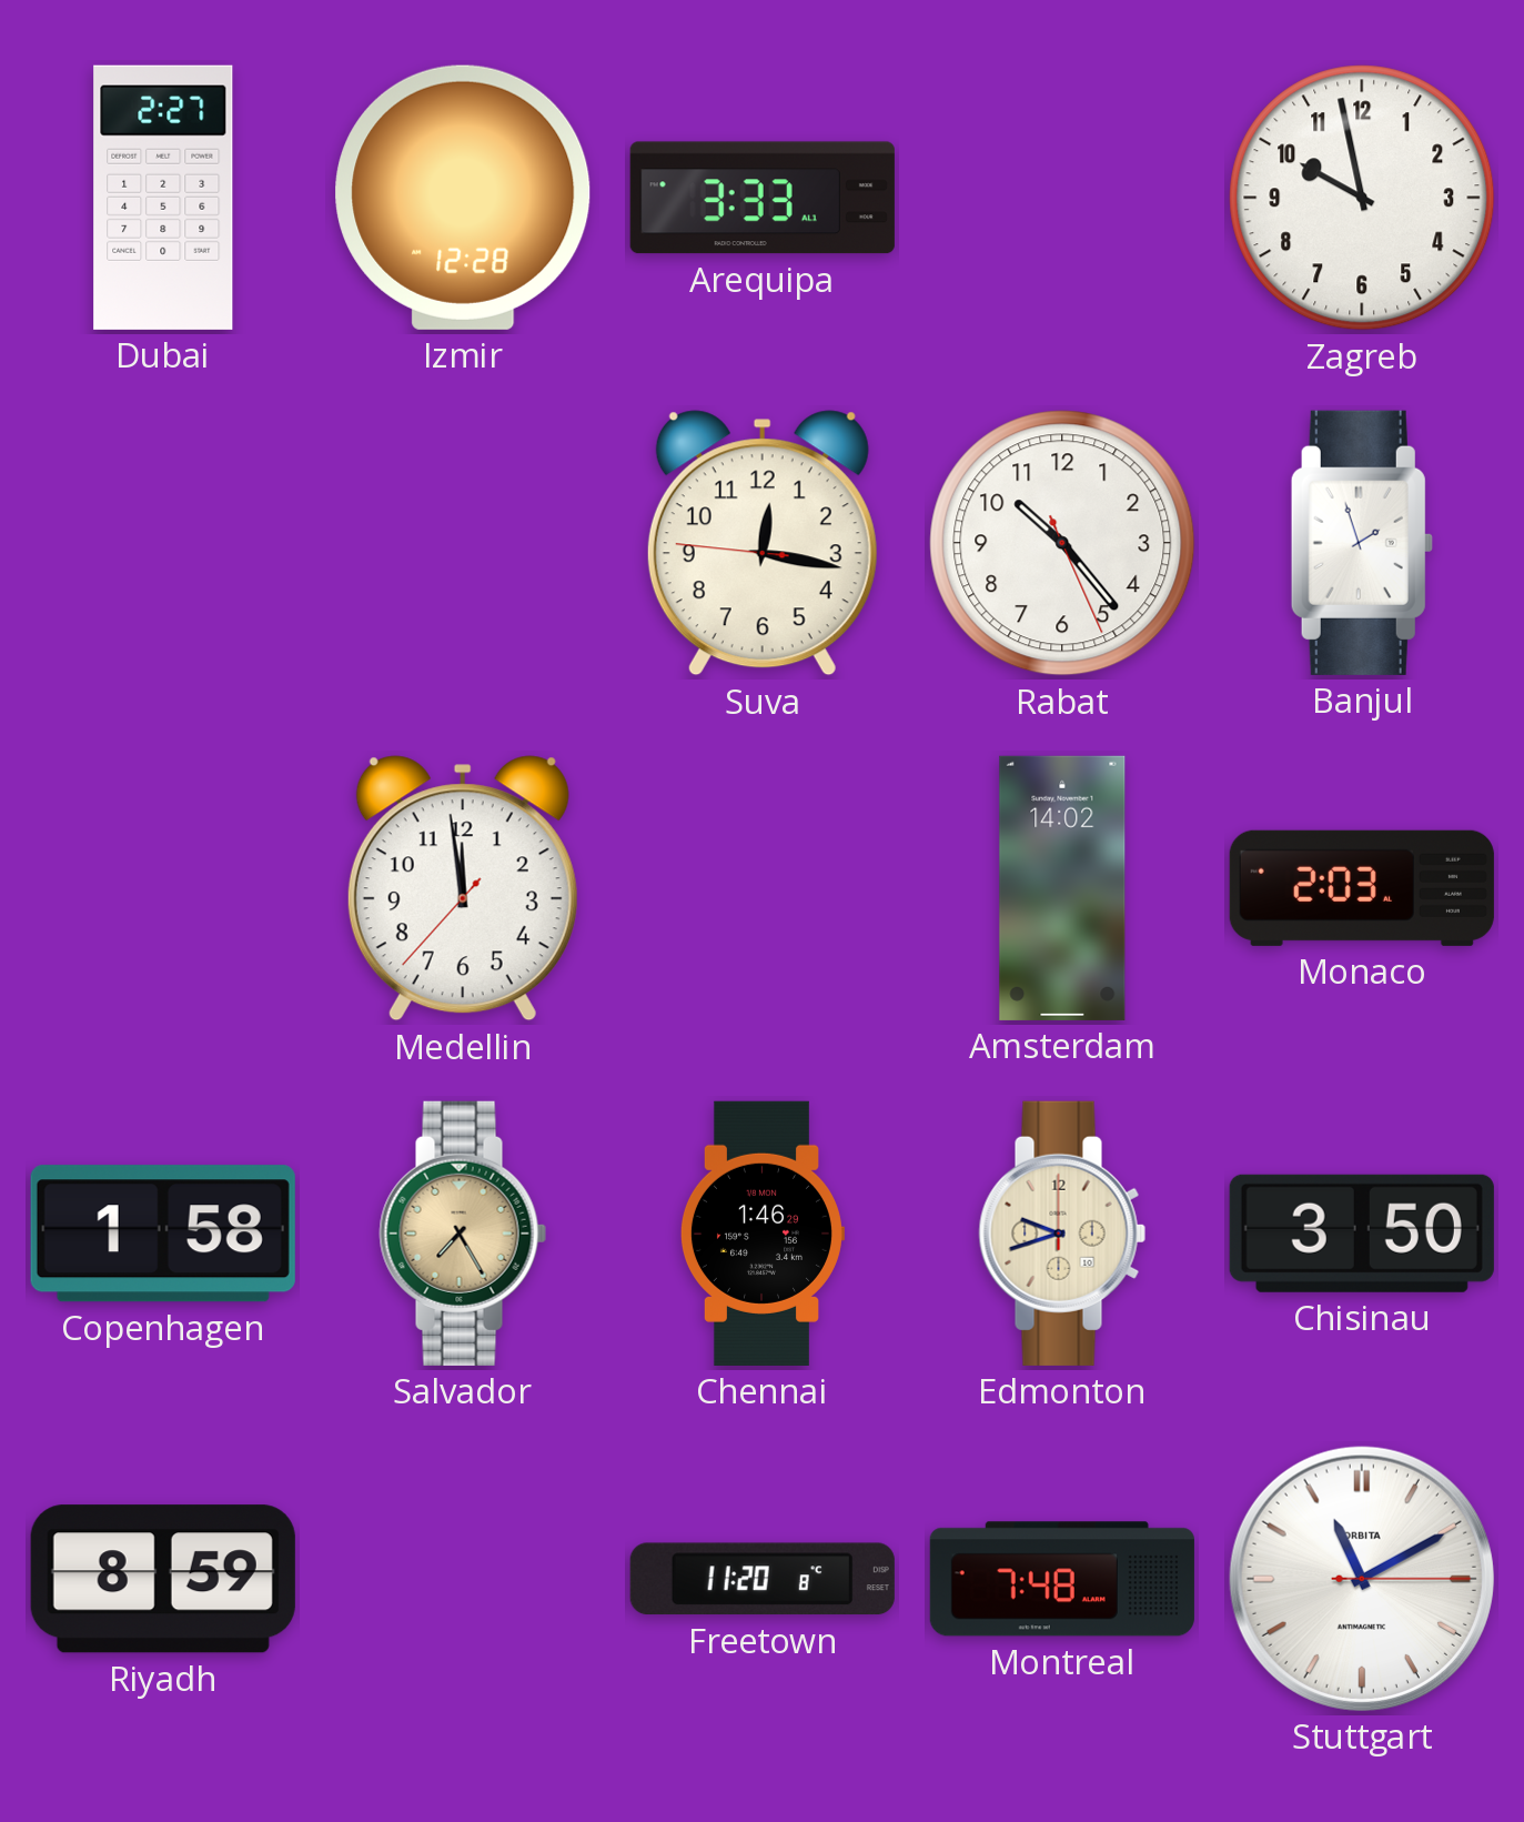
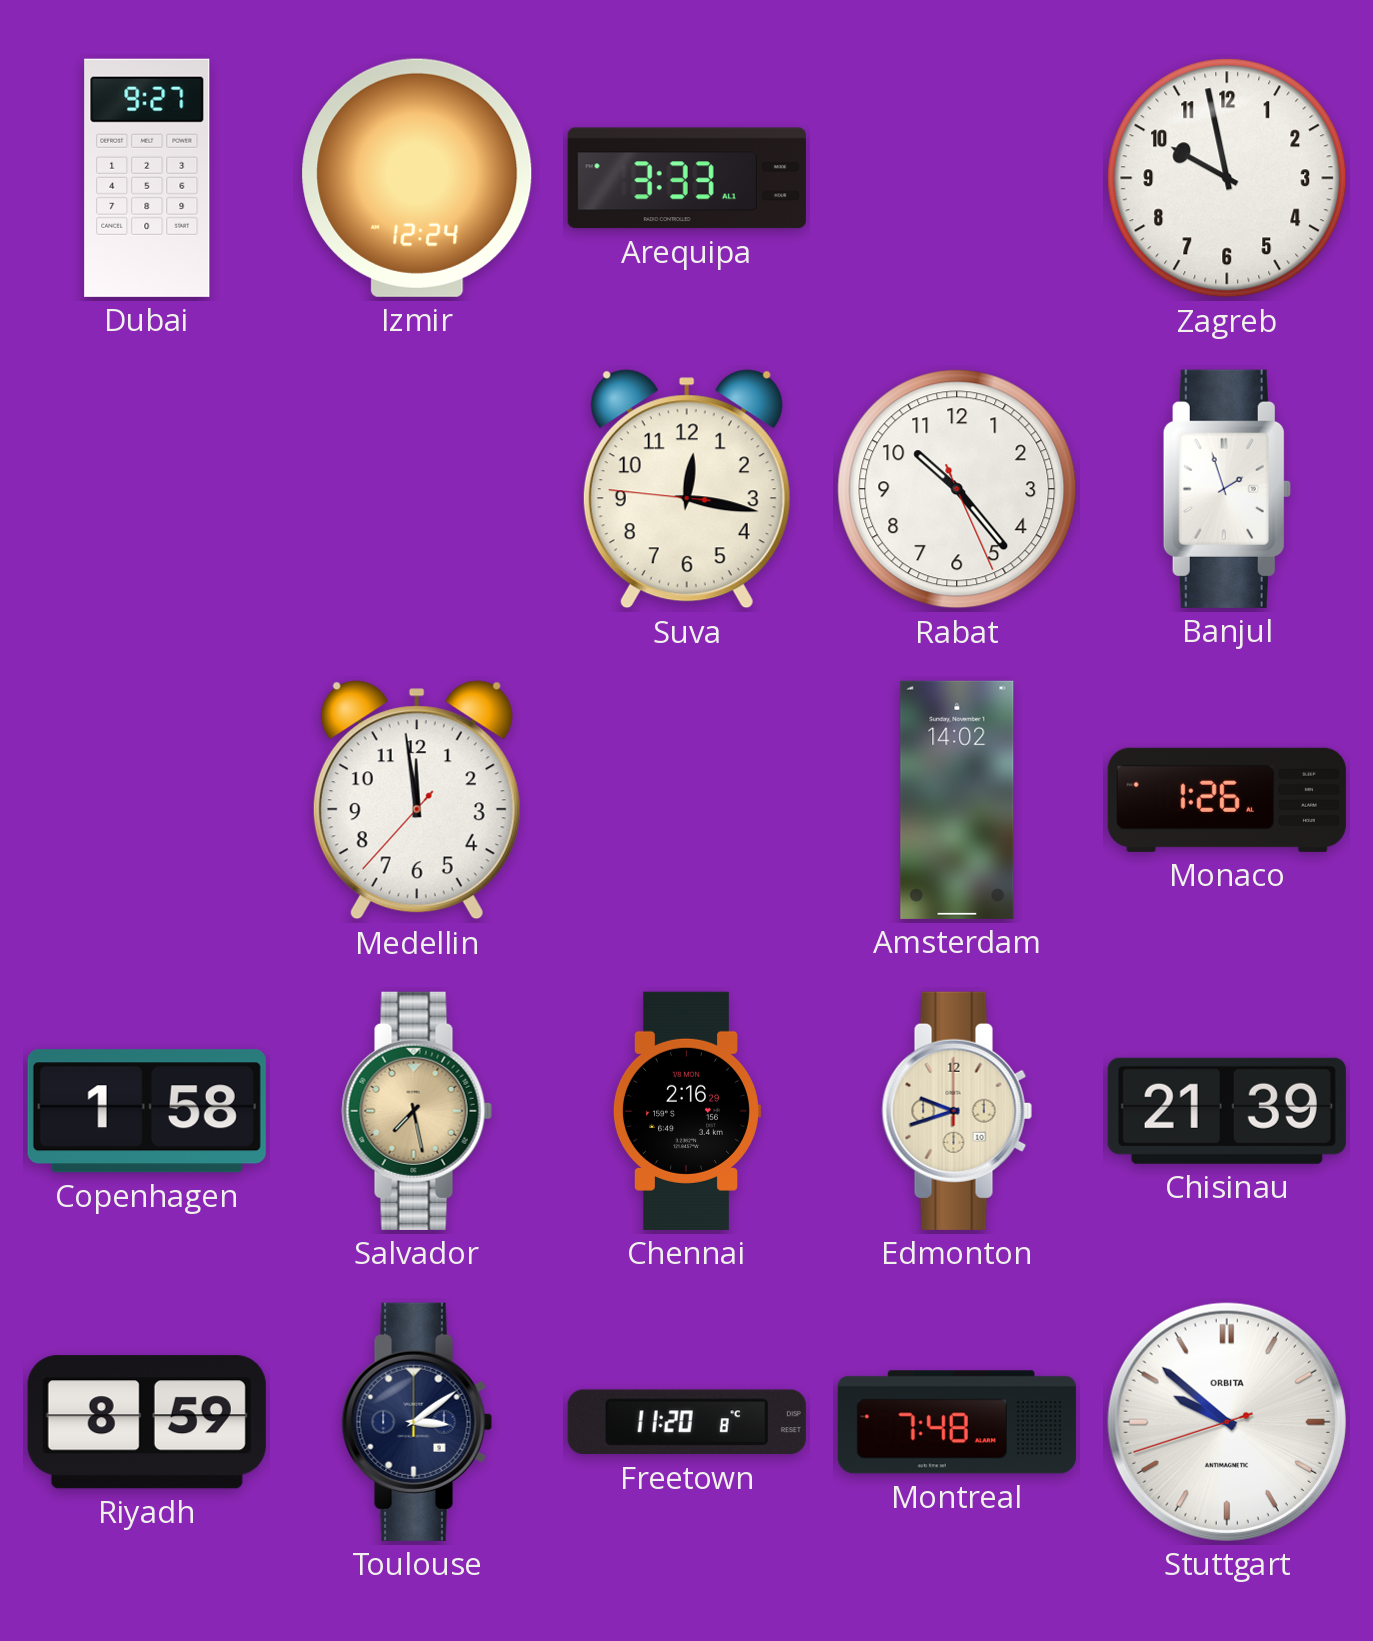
Dubai: 2:27 -> 9:27 (147, 178)
Izmir: 12:28 -> 12:24 (417, 178)
Monaco: 2:03 -> 1:26 (1227, 800)
Salvador: 7:25 -> 7:28 (417, 1111)
Chennai: 1:46 -> 2:16 (686, 1111)
Chisinau: 3:50 -> 21:39 (1227, 1111)
Toulouse: none -> 3:09 (417, 1422)
Stuttgart: 11:10 -> 9:51 (1227, 1422)
